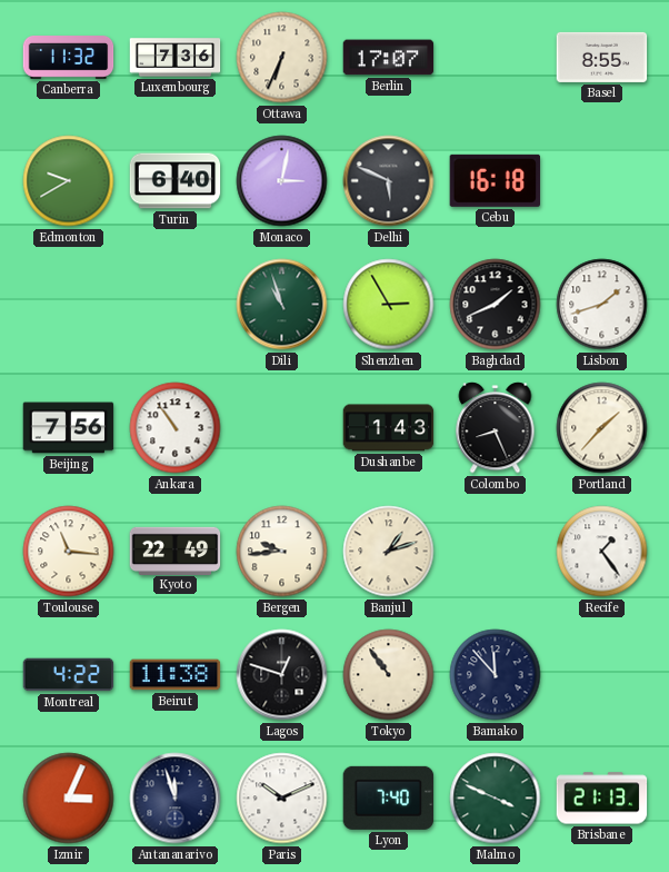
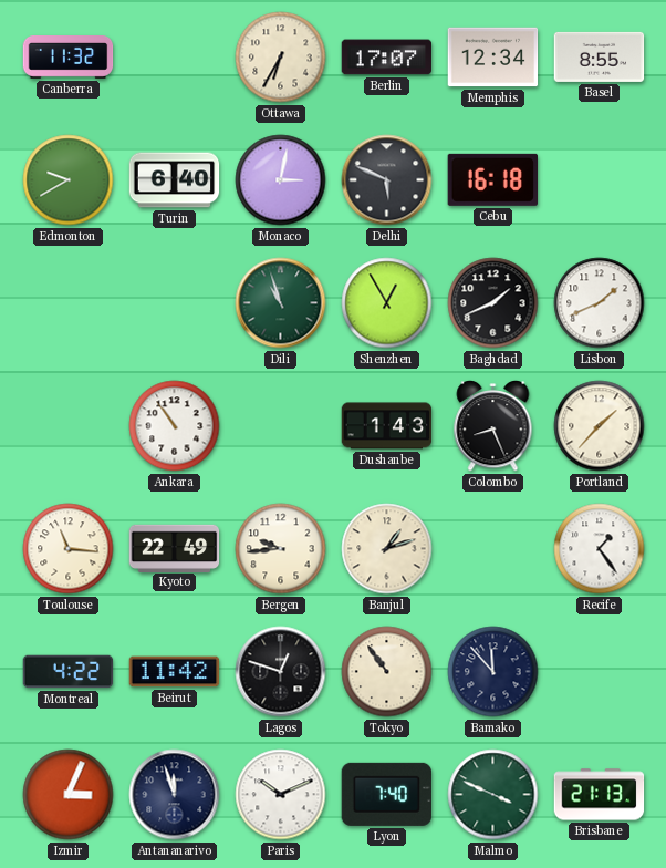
Luxembourg: 7:36 -> none (176, 58)
Ottawa: 6:34 -> 6:35 (281, 58)
Memphis: none -> 12:34 (493, 58)
Shenzhen: 2:55 -> 12:55 (387, 303)
Lisbon: 1:42 -> 1:41 (600, 303)
Beijing: 7:56 -> none (69, 428)
Beirut: 11:38 -> 11:42 (175, 672)
